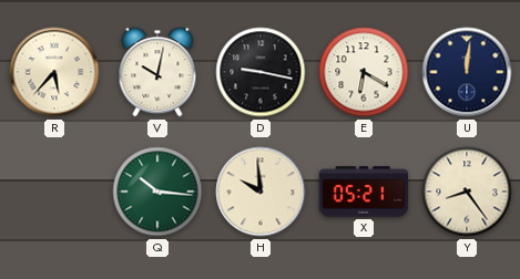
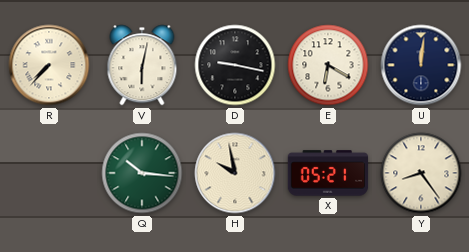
R: 5:37 -> 7:37 (49, 65)
V: 10:02 -> 6:02 (142, 65)
H: 9:59 -> 9:58 (235, 173)
